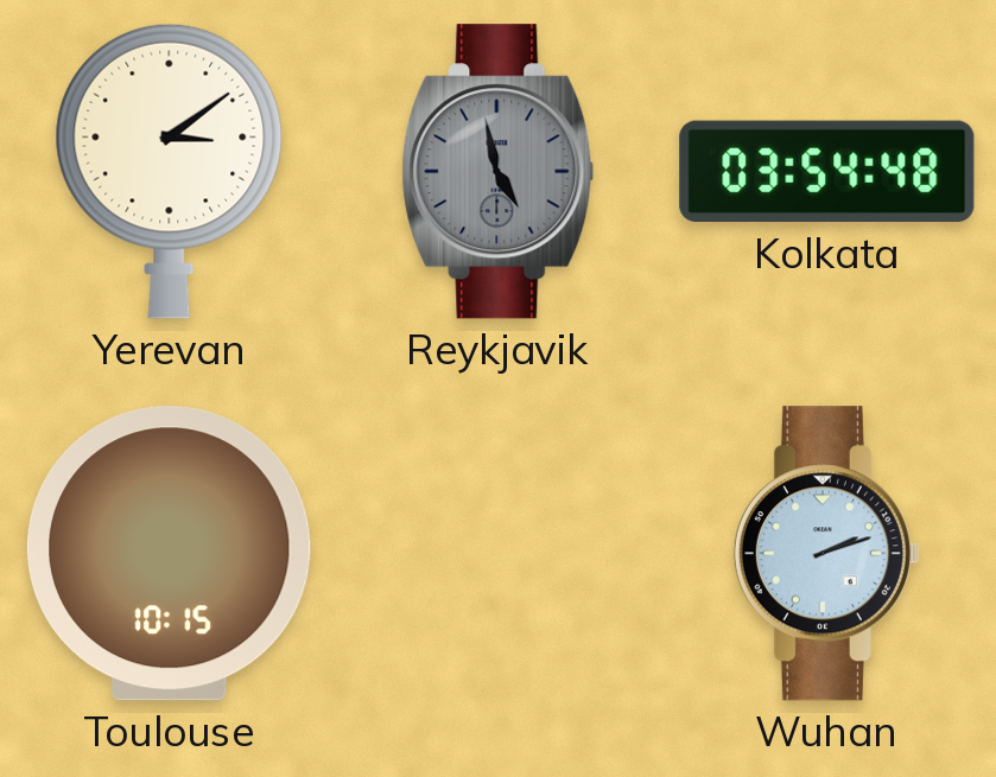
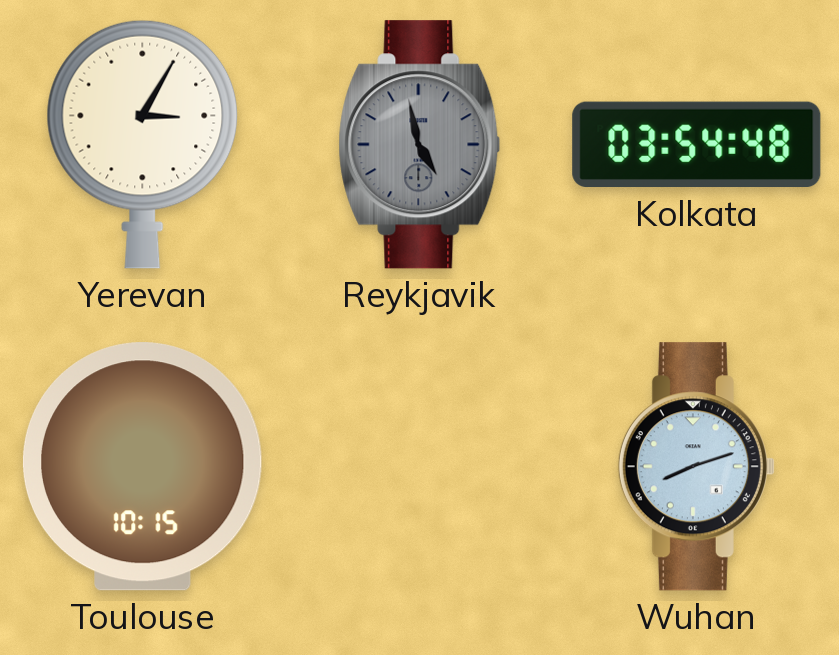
Yerevan: 3:09 -> 3:05 (143, 144)
Wuhan: 2:12 -> 8:12 (696, 467)
